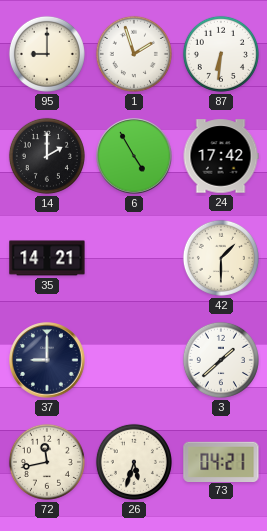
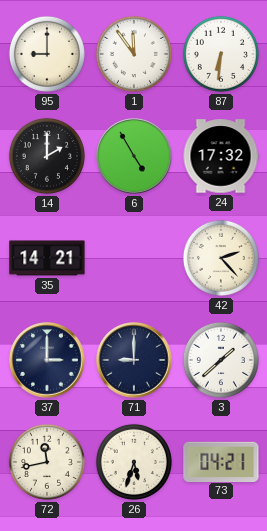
1: 1:57 -> 11:54 (134, 54)
24: 17:42 -> 17:32 (221, 156)
42: 1:30 -> 2:23 (221, 258)
37: 9:00 -> 3:00 (47, 360)
71: none -> 9:00 (134, 360)
